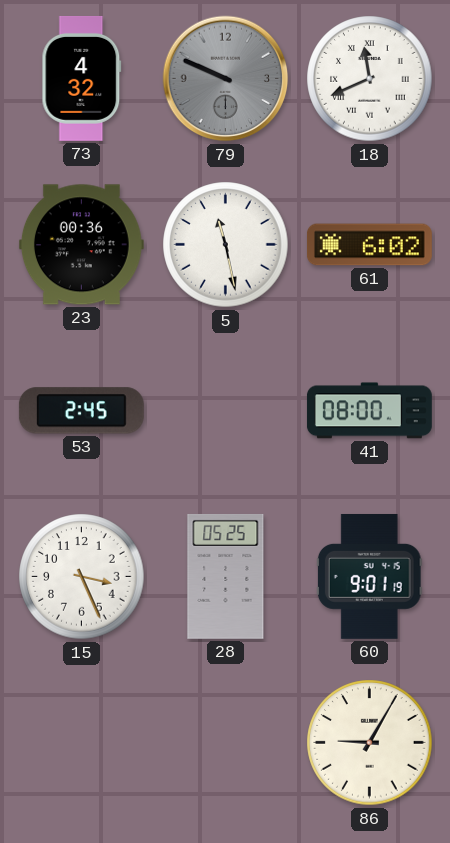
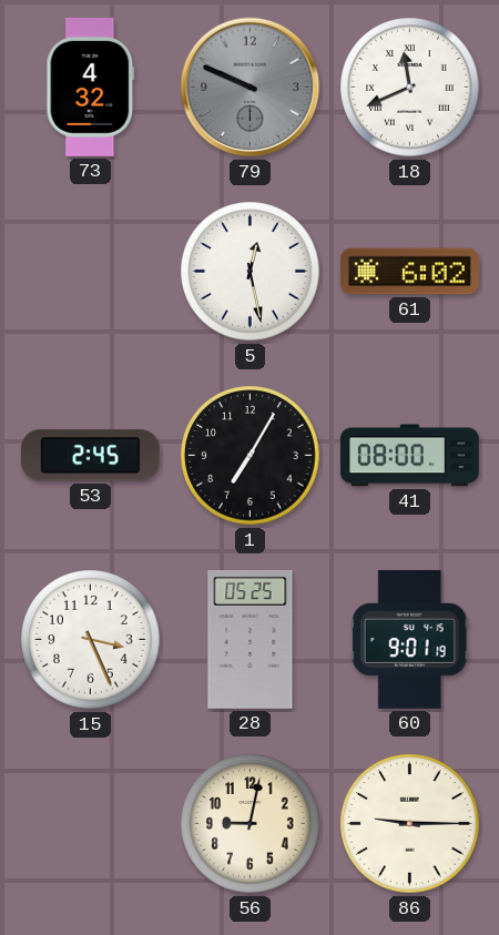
23: 00:36 -> none (81, 245)
5: 11:28 -> 12:28 (251, 272)
1: none -> 7:05 (251, 456)
56: none -> 9:02 (251, 824)
86: 9:05 -> 9:15 (410, 824)
